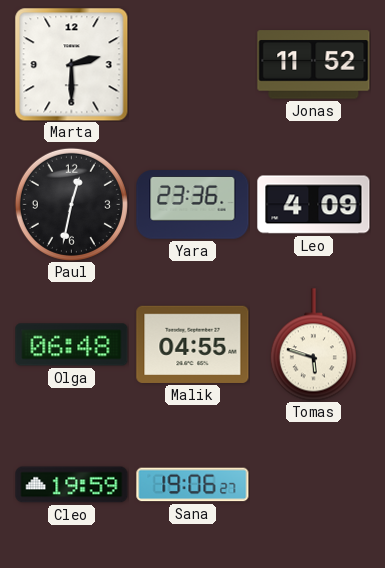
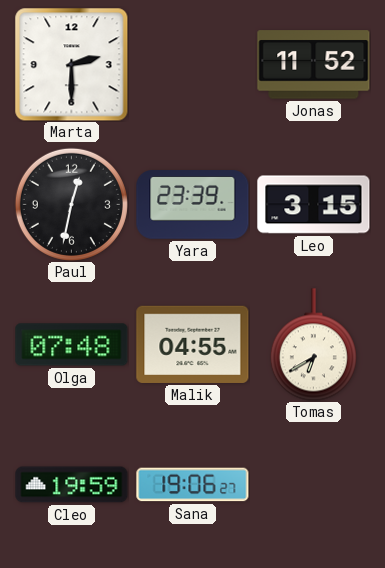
Yara: 23:36 -> 23:39 (193, 205)
Leo: 4:09 -> 3:15 (314, 205)
Olga: 06:48 -> 07:48 (72, 345)
Tomas: 5:48 -> 6:40 (313, 345)
